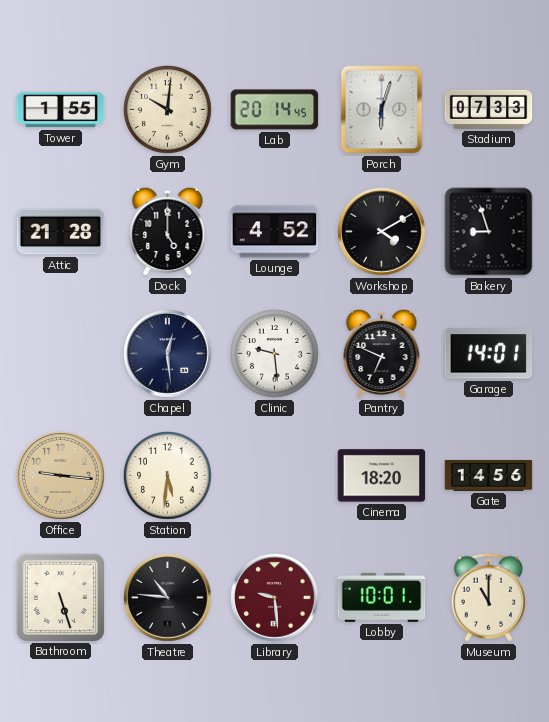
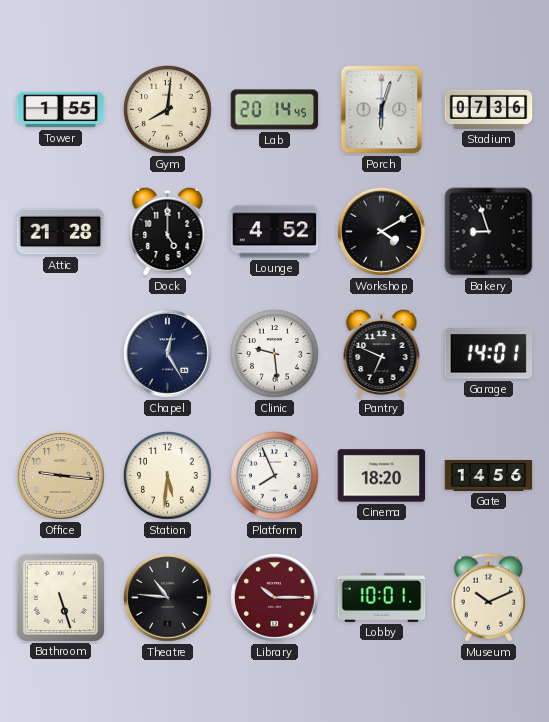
Gym: 10:01 -> 8:01 (168, 110)
Stadium: 07:33 -> 07:36 (489, 109)
Chapel: 12:29 -> 12:25 (168, 354)
Platform: none -> 7:56 (275, 476)
Library: 9:29 -> 10:15 (275, 598)
Museum: 11:00 -> 10:11 (488, 598)
